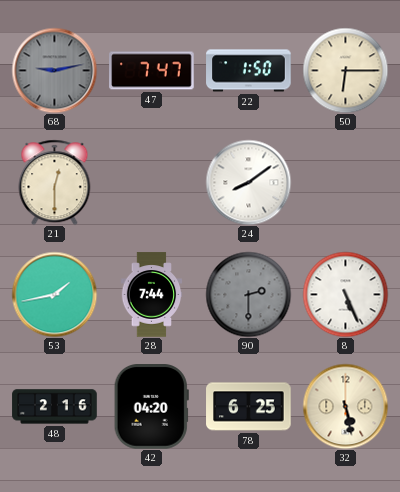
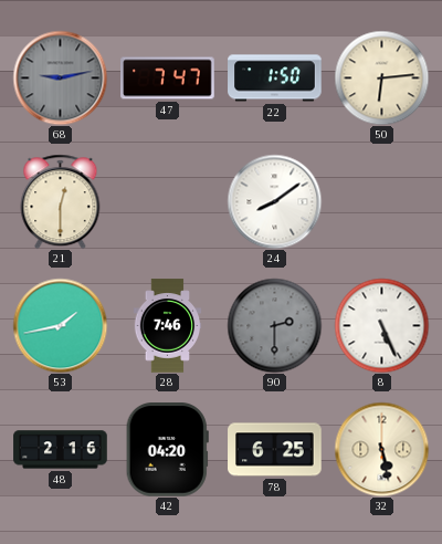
50: 6:15 -> 6:14 (381, 77)
28: 7:44 -> 7:46 (168, 326)
